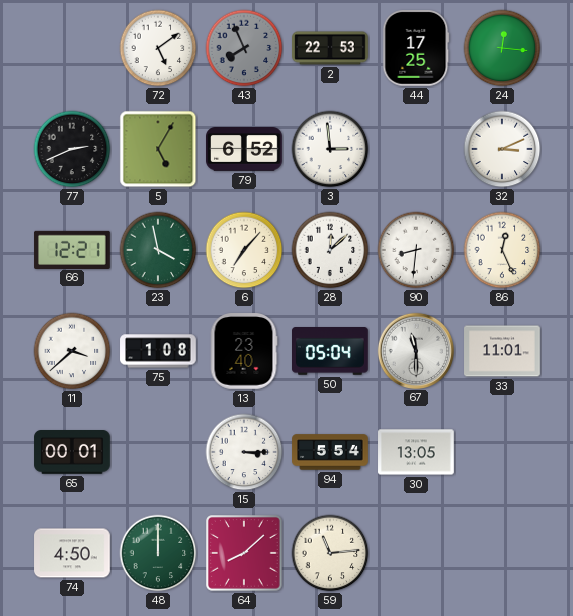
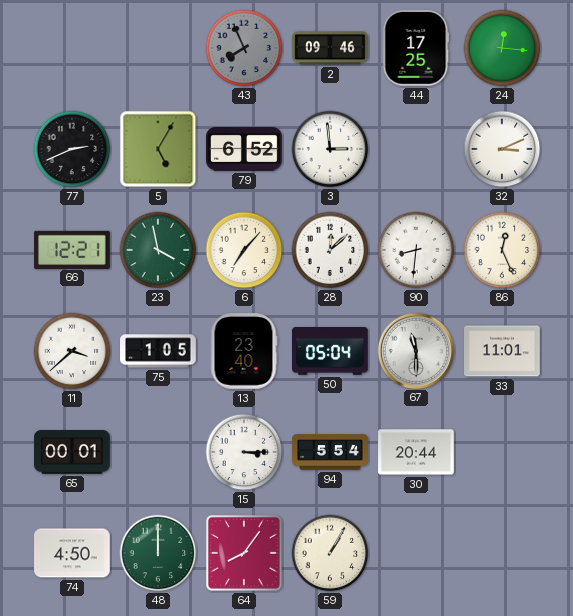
72: 5:09 -> none (158, 48)
2: 22:53 -> 09:46 (330, 48)
75: 1:08 -> 1:05 (158, 351)
30: 13:05 -> 20:44 (416, 452)
64: 8:08 -> 8:06 (245, 554)
59: 11:14 -> 1:05 (330, 553)
